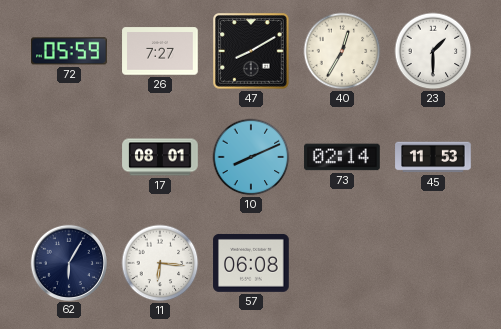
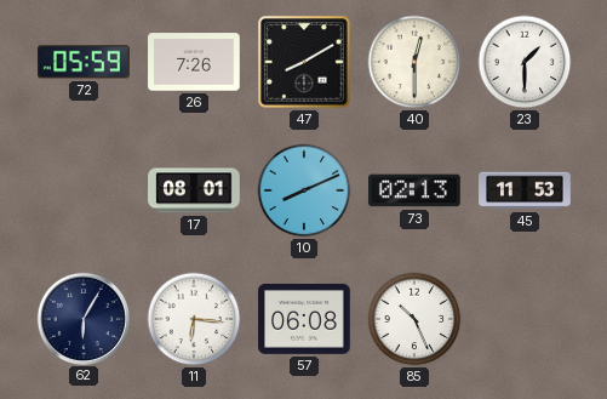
26: 7:27 -> 7:26 (194, 62)
40: 12:35 -> 12:30 (414, 62)
73: 02:14 -> 02:13 (414, 190)
85: none -> 10:26 (414, 319)
